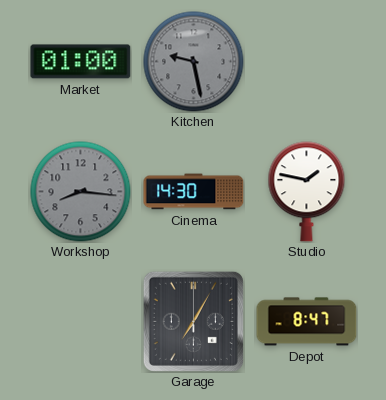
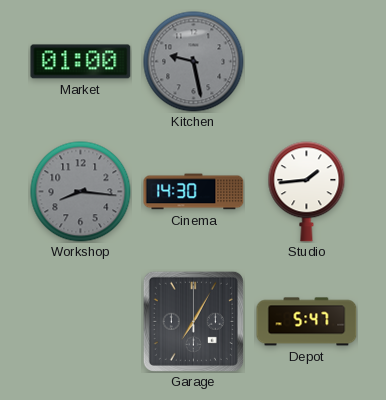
Studio: 1:47 -> 1:44 (307, 192)
Depot: 8:47 -> 5:47 (307, 322)
